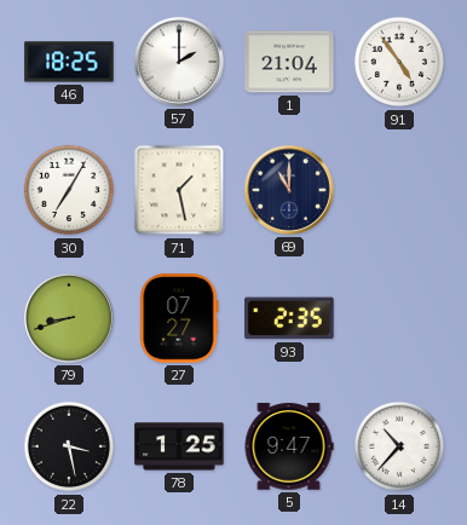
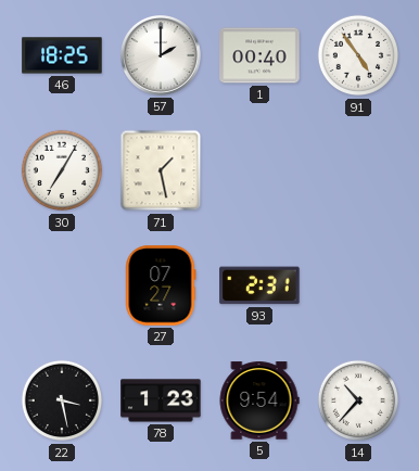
1: 21:04 -> 00:40 (259, 55)
69: 11:00 -> none (290, 191)
79: 8:42 -> none (70, 319)
93: 2:35 -> 2:31 (259, 285)
78: 1:25 -> 1:23 (161, 400)
5: 9:47 -> 9:54 (259, 400)
